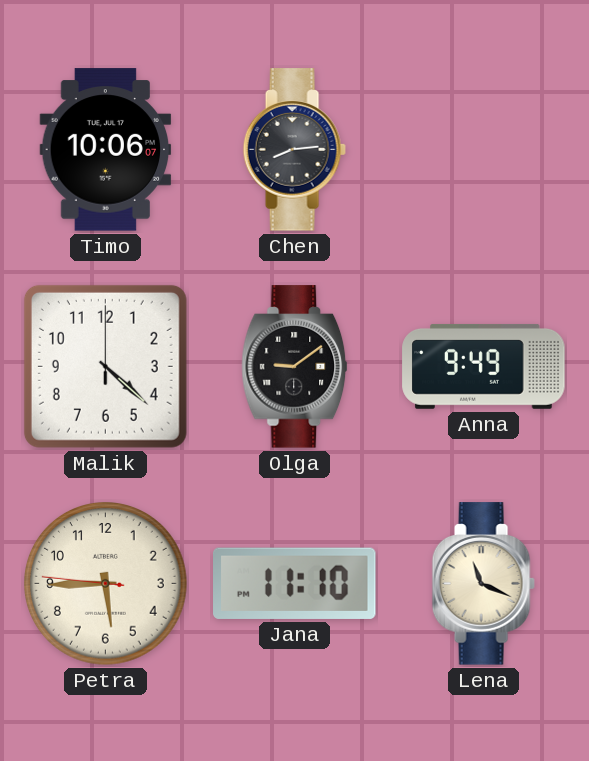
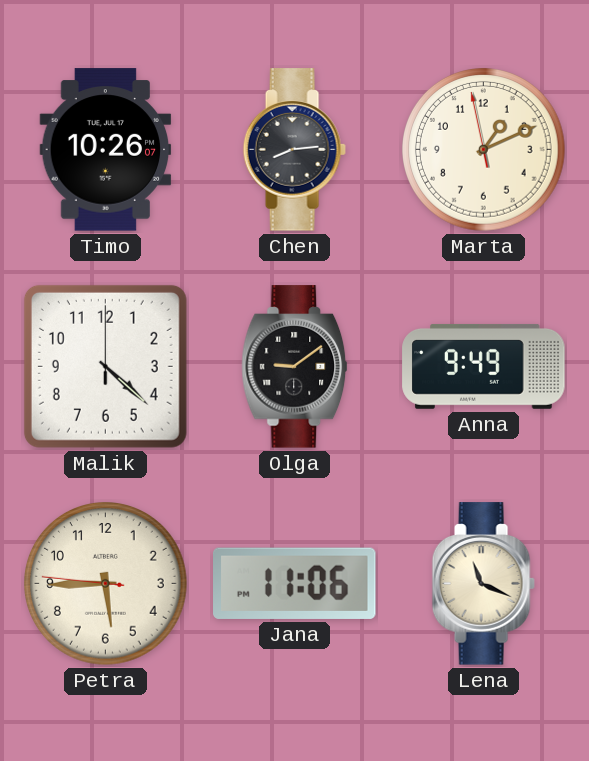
Timo: 10:06 -> 10:26 (106, 150)
Marta: none -> 1:10 (484, 150)
Jana: 11:10 -> 11:06 (295, 583)
